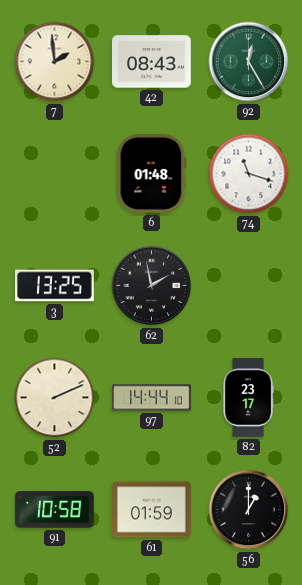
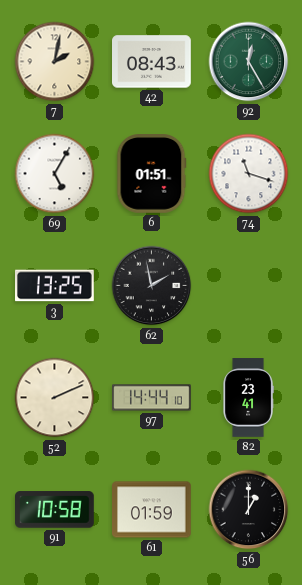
7: 1:59 -> 2:02 (55, 62)
69: none -> 5:05 (55, 174)
6: 01:48 -> 01:51 (152, 174)
82: 23:17 -> 23:41 (248, 398)
